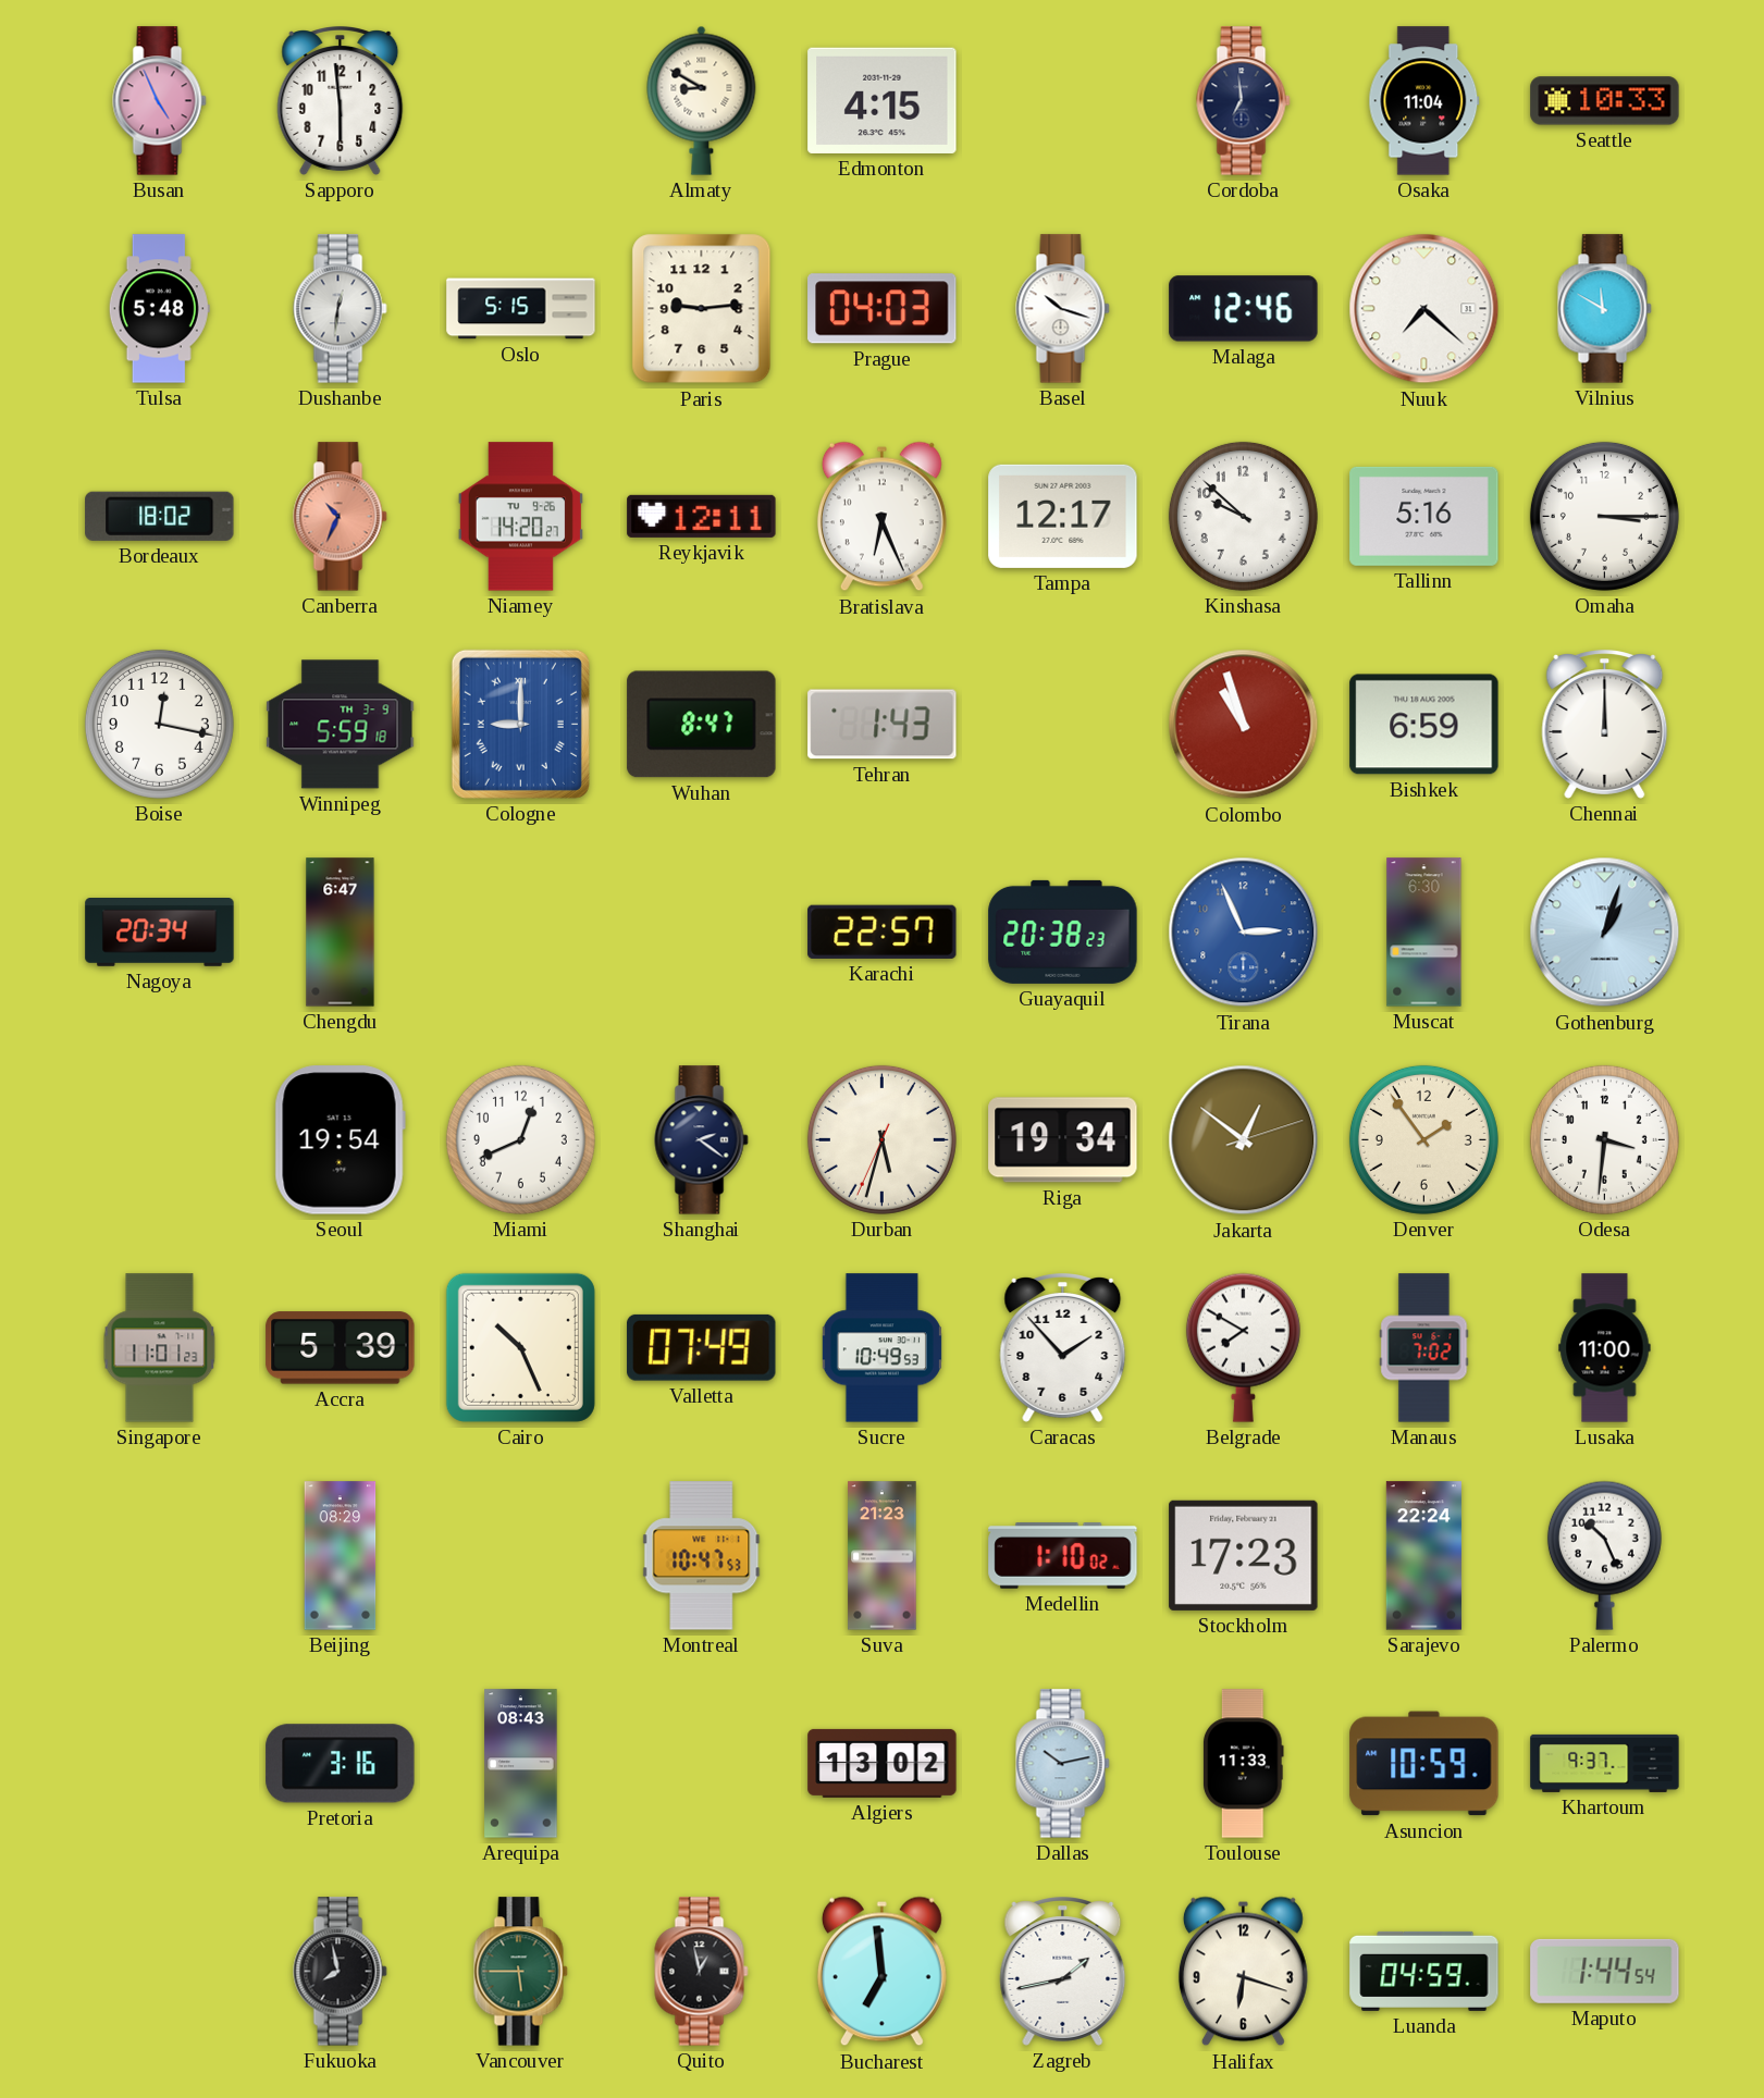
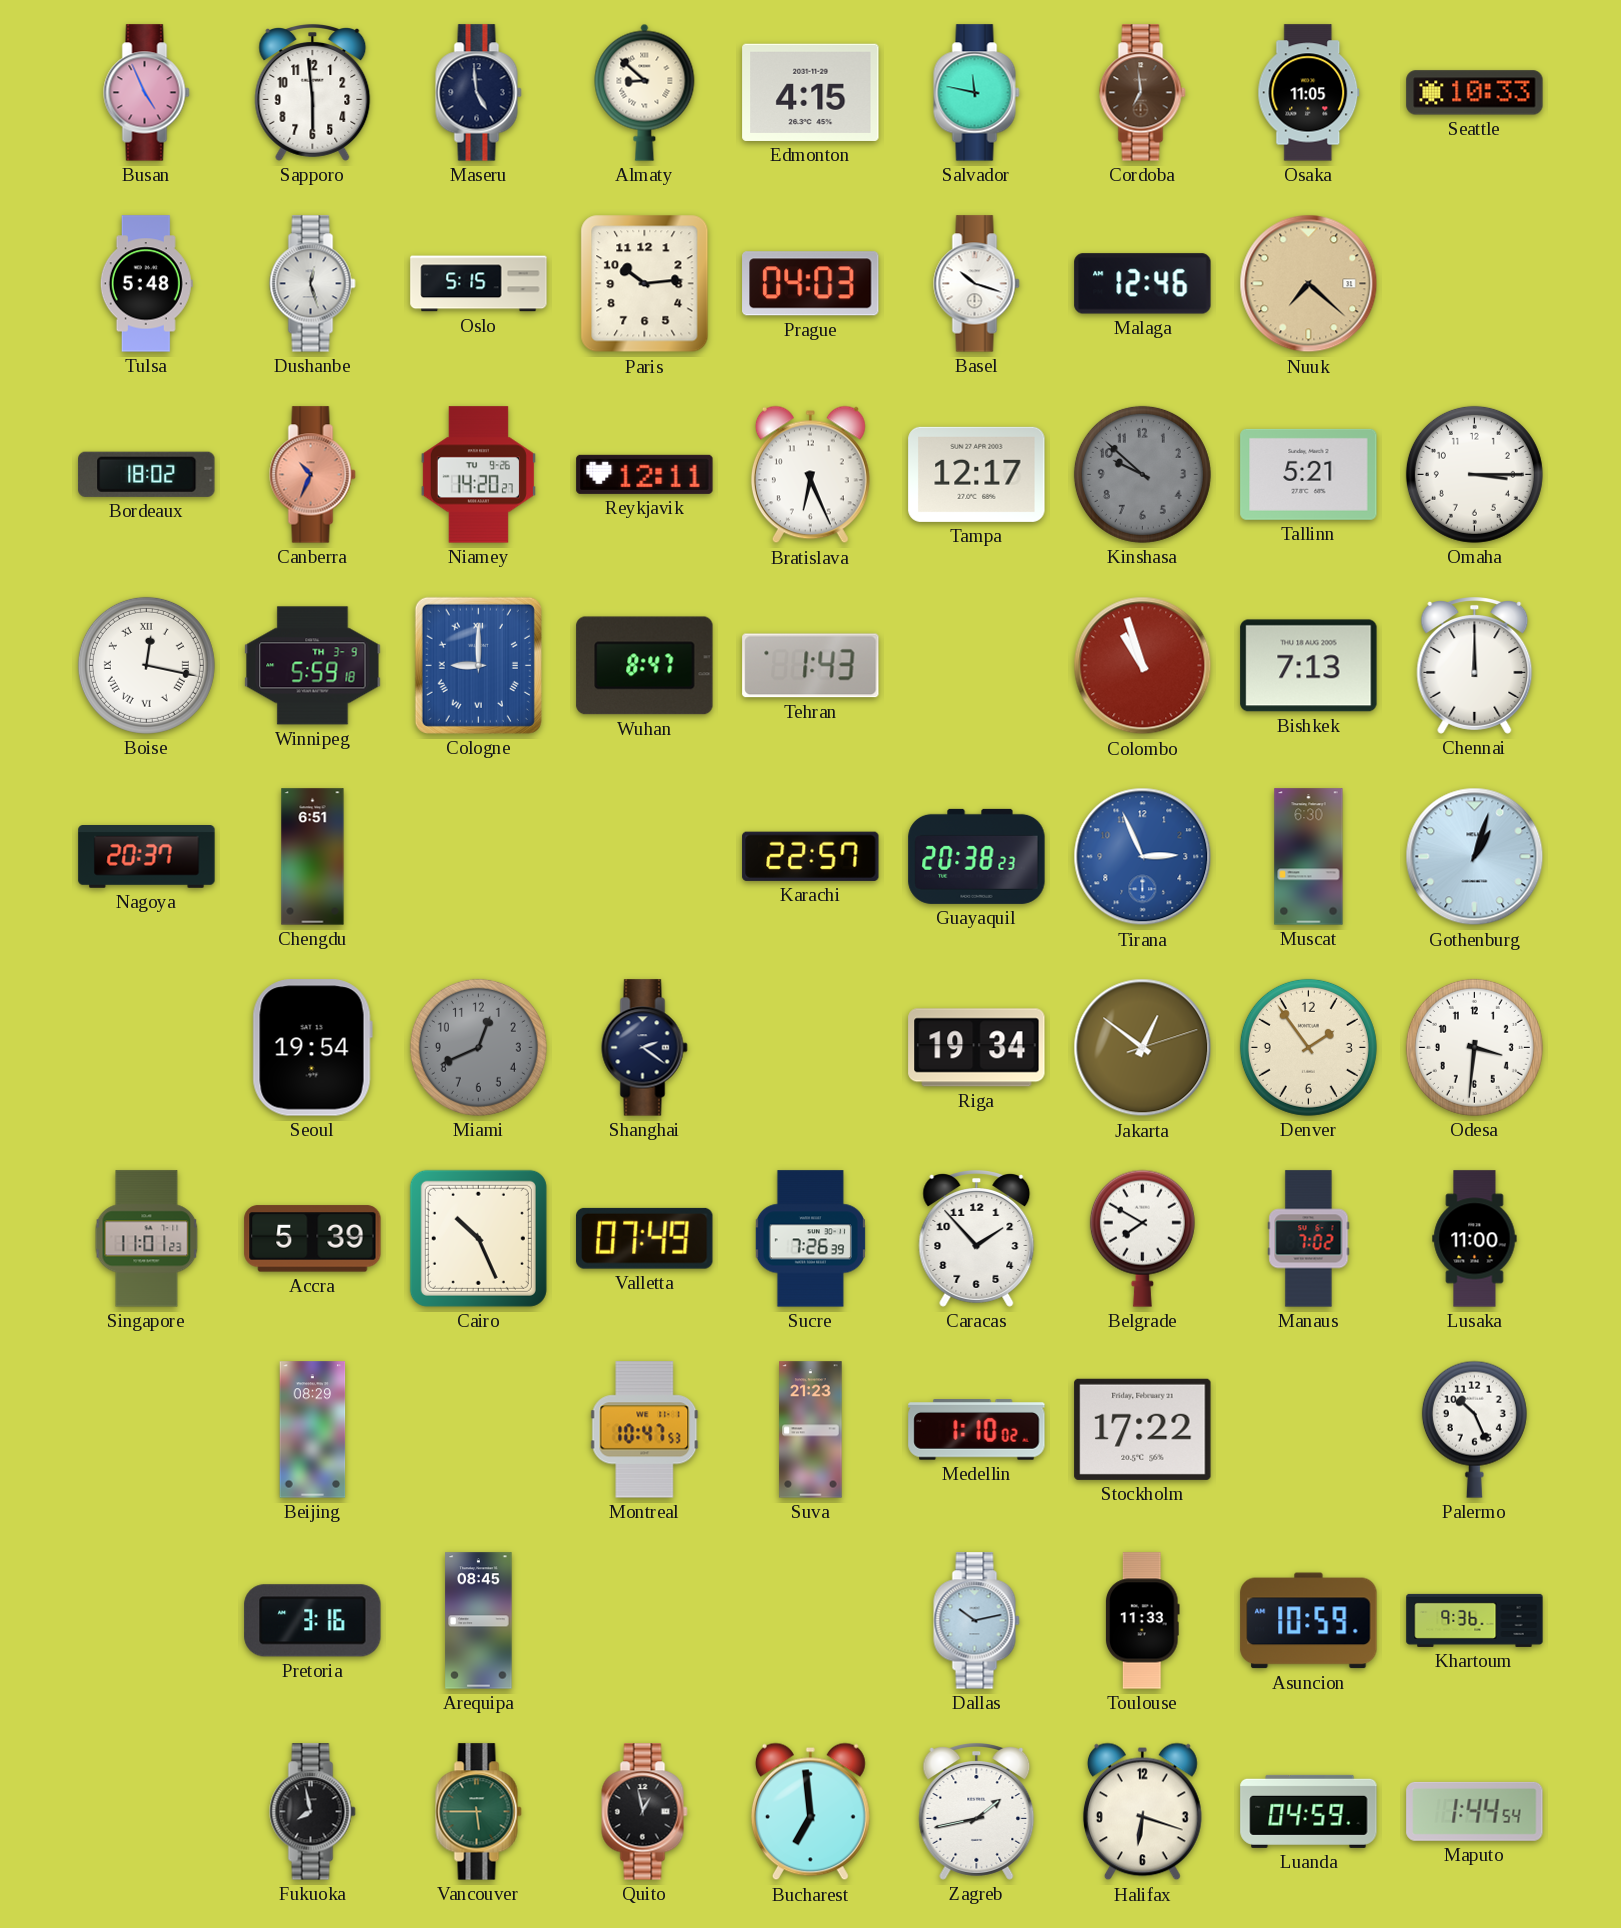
Maseru: none -> 4:59 (479, 93)
Almaty: 8:50 -> 8:52 (645, 92)
Salvador: none -> 11:47 (977, 93)
Cordoba dial: navy -> brown (1143, 93)
Osaka: 11:04 -> 11:05 (1309, 93)
Dushanbe: 12:31 -> 12:27 (313, 284)
Paris: 9:14 -> 10:14 (645, 284)
Nuuk dial: white -> champagne (1309, 284)
Vilnius: 11:50 -> none (1605, 309)
Kinshasa dial: white -> grey (1142, 474)
Tallinn: 5:16 -> 5:21 (1309, 474)
Boise numerals: Arabic -> Roman (146, 665)
Bishkek: 6:59 -> 7:13 (1309, 666)
Nagoya: 20:34 -> 20:37 (147, 857)
Chengdu: 6:47 -> 6:51 (313, 857)
Miami dial: white -> grey (478, 1047)
Durban: 5:32 -> none (881, 1139)
Sucre: 10:49 -> 7:26 (810, 1239)
Stockholm: 17:23 -> 17:22 (1143, 1429)
Sarajevo: 22:24 -> none (1423, 1556)
Arequipa: 08:43 -> 08:45 (479, 1621)
Algiers: 13:02 -> none (883, 1763)
Khartoum: 9:37 -> 9:36 (1475, 1620)
